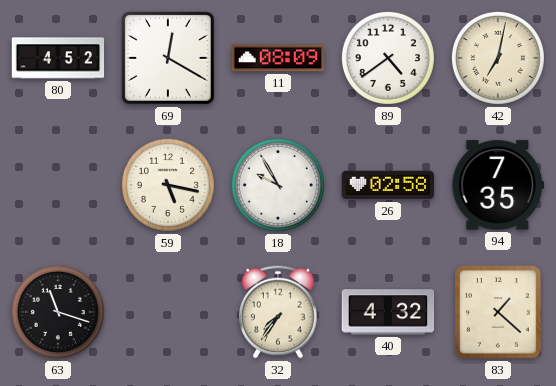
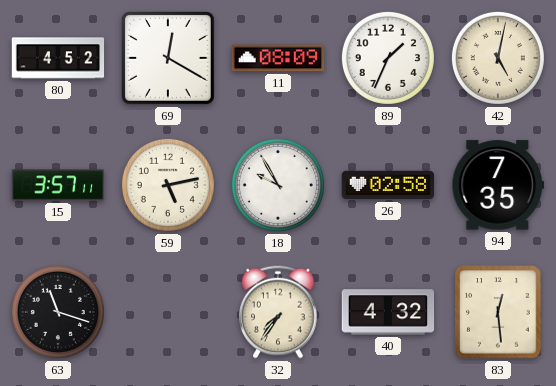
89: 4:39 -> 1:34 (388, 58)
42: 7:02 -> 5:02 (498, 58)
15: none -> 3:57 (58, 185)
59: 5:17 -> 5:13 (168, 185)
83: 1:22 -> 12:29 (498, 312)
